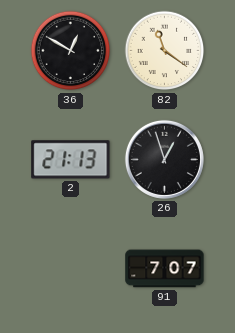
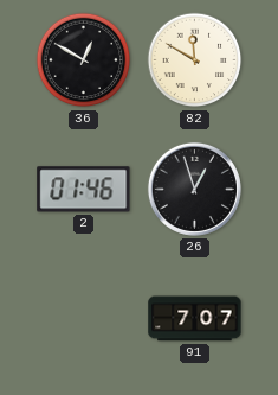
82: 11:21 -> 11:50 (195, 60)
2: 21:13 -> 01:46 (84, 190)
